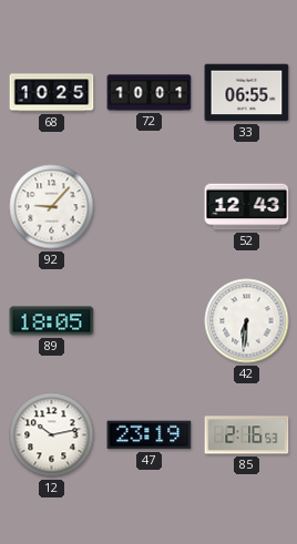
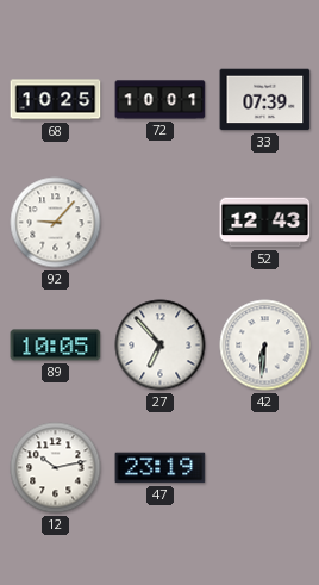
33: 06:55 -> 07:39 (265, 100)
89: 18:05 -> 10:05 (56, 346)
27: none -> 6:53 (161, 346)
85: 2:16 -> none (247, 435)
